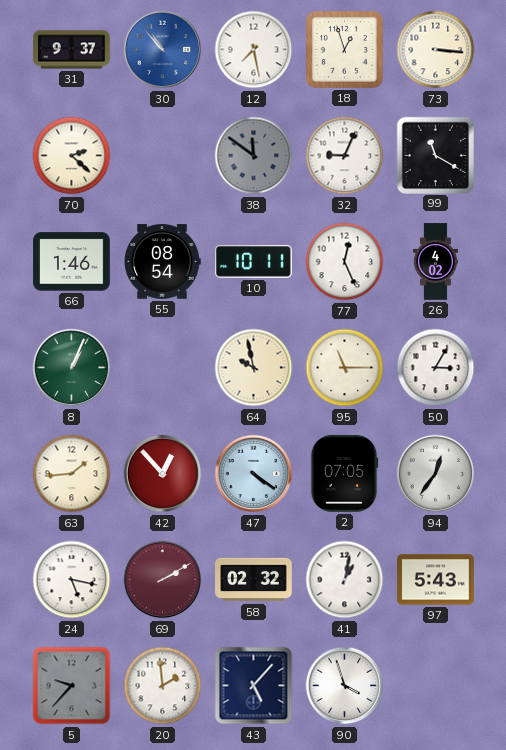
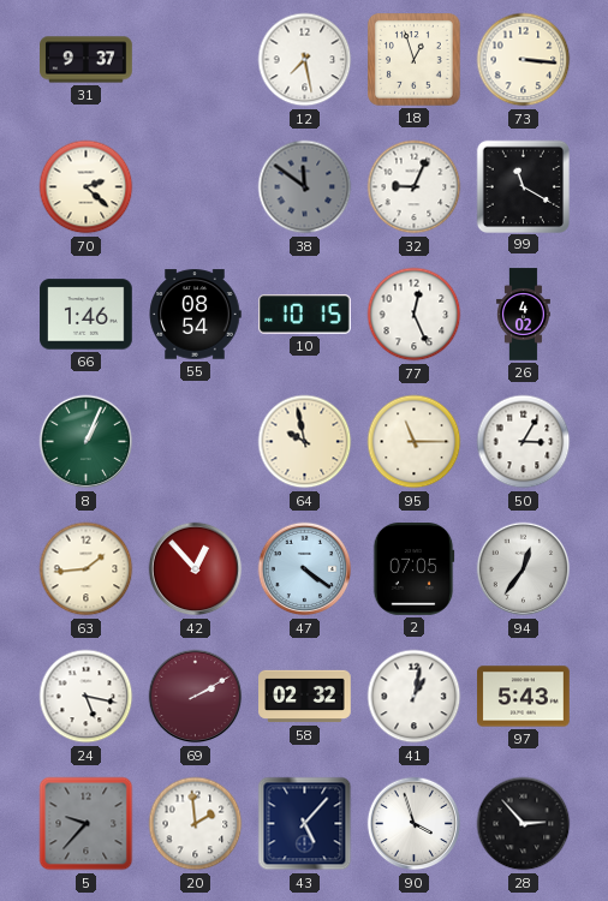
30: 10:53 -> none (163, 50)
10: 10:11 -> 10:15 (305, 315)
28: none -> 2:53 (524, 824)
